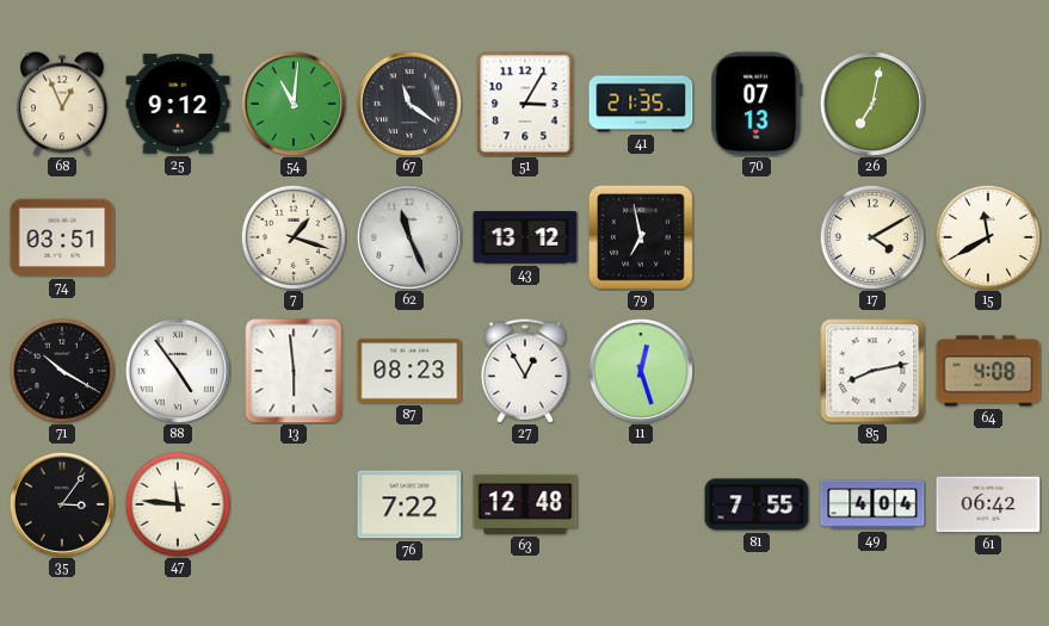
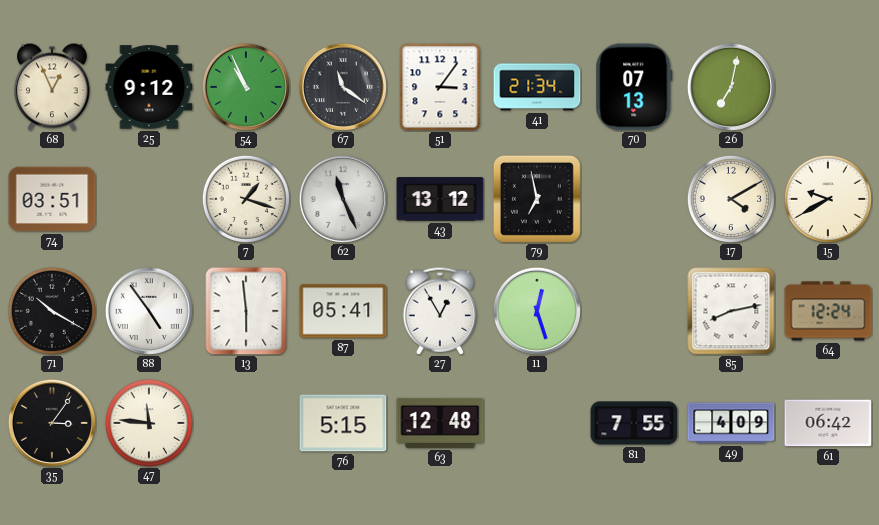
54: 11:01 -> 10:56 (246, 87)
51: 3:05 -> 3:06 (440, 87)
41: 21:35 -> 21:34 (537, 87)
15: 11:40 -> 9:40 (828, 199)
87: 08:23 -> 05:41 (343, 311)
64: 4:08 -> 12:24 (828, 311)
76: 7:22 -> 5:15 (343, 423)
49: 4:04 -> 4:09 (731, 423)
